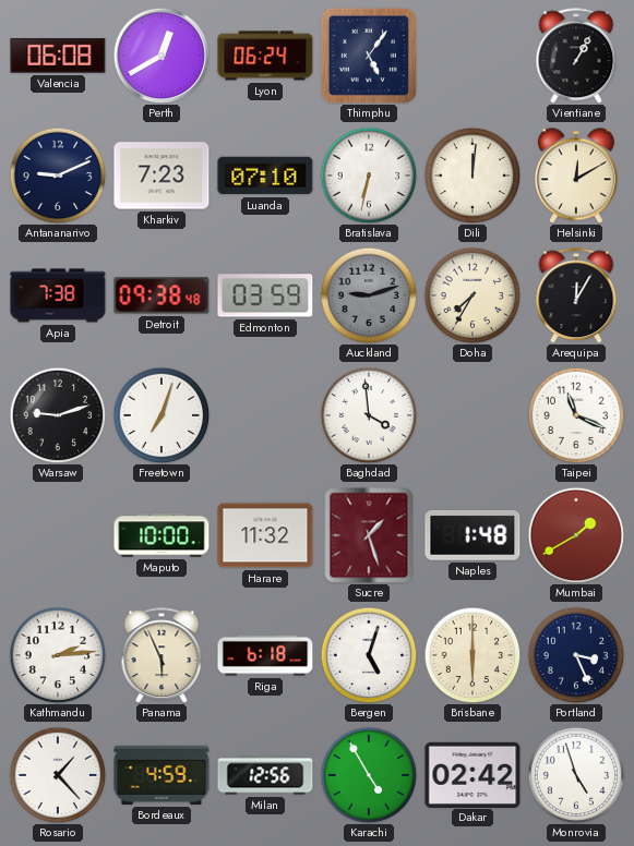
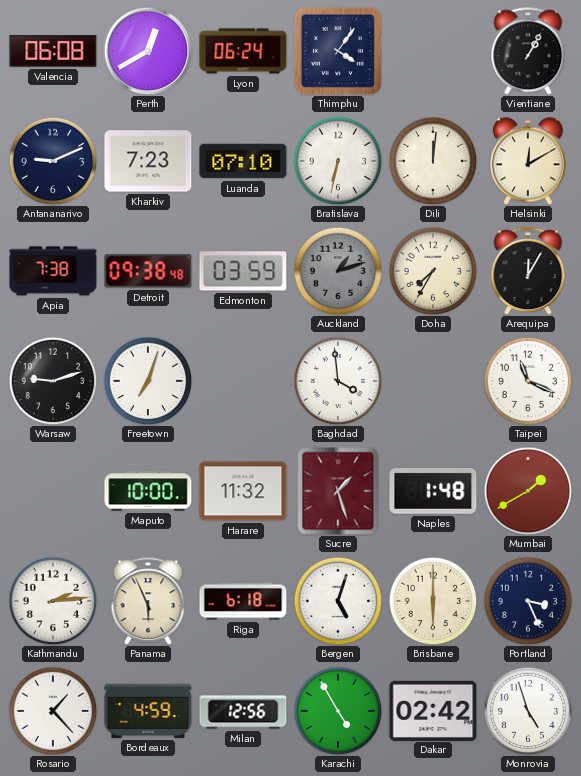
Thimphu: 5:06 -> 4:06 (338, 51)
Auckland: 9:12 -> 1:12 (338, 271)
